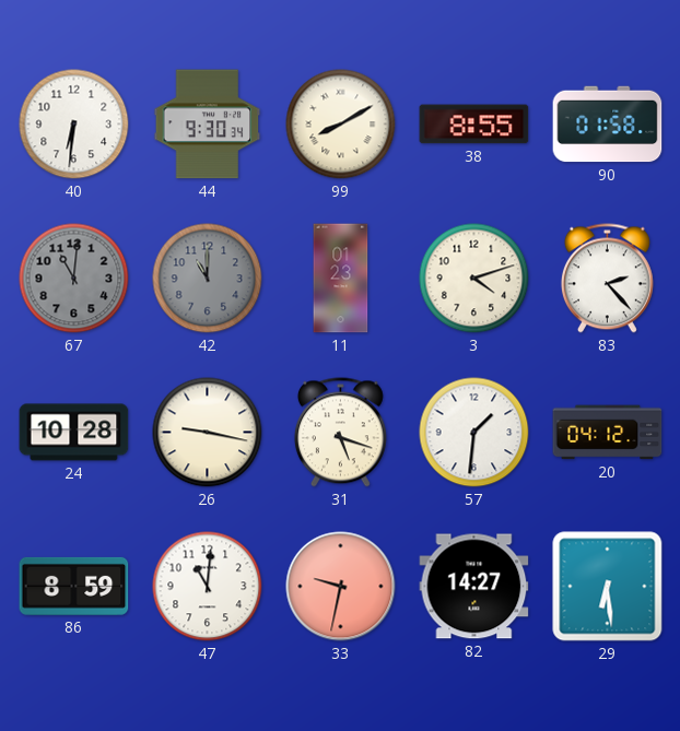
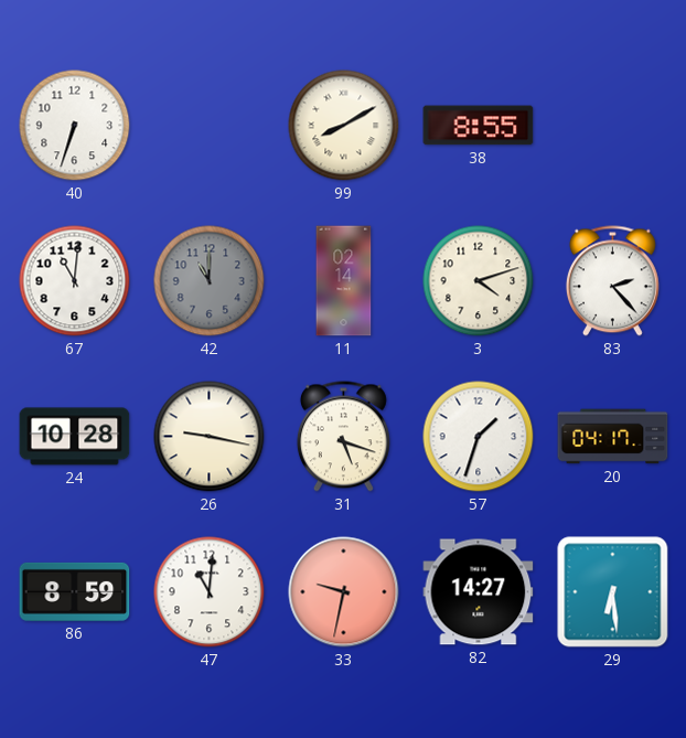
40: 6:31 -> 6:33 (75, 126)
44: 9:30 -> none (208, 125)
90: 01:58 -> none (608, 125)
67 dial: grey -> white (75, 281)
11: 01:23 -> 02:14 (344, 281)
57: 1:31 -> 1:33 (479, 437)
20: 04:12 -> 04:17 (613, 437)
